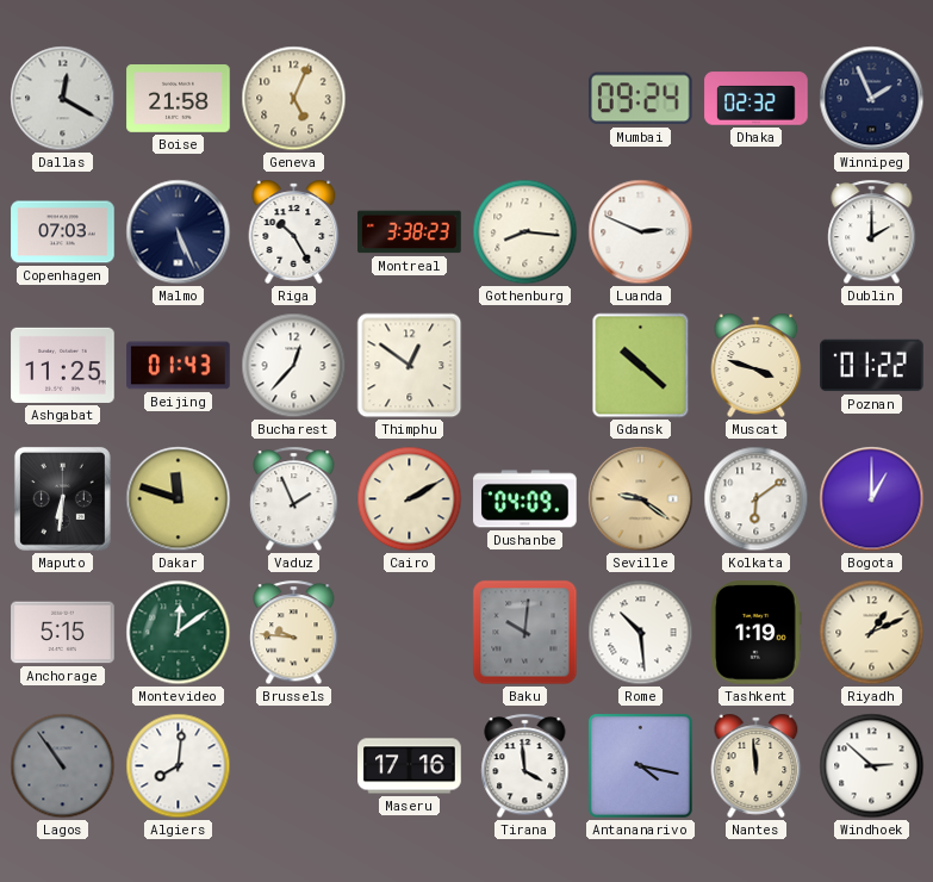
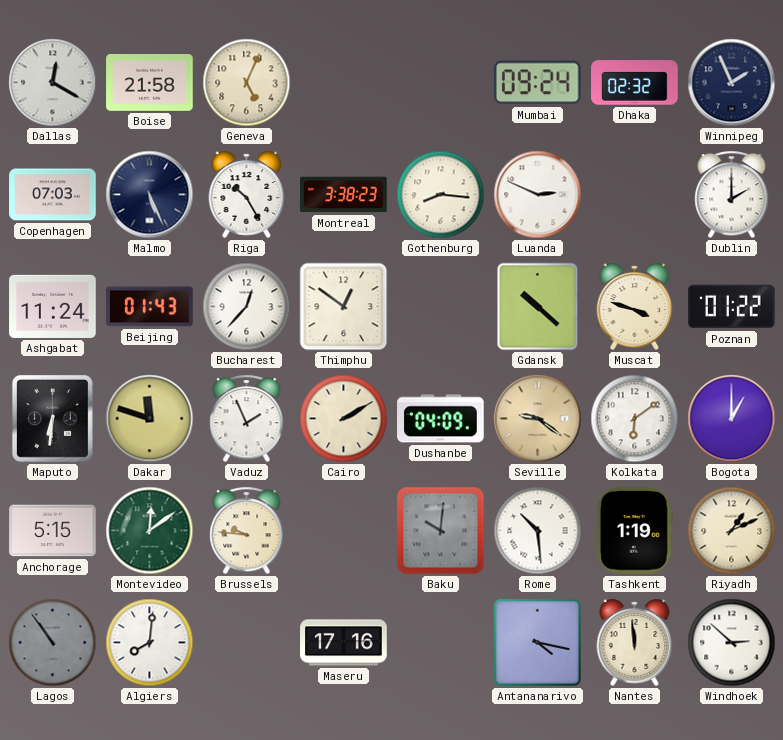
Ashgabat: 11:25 -> 11:24 (53, 306)
Tirana: 3:59 -> none (525, 766)
